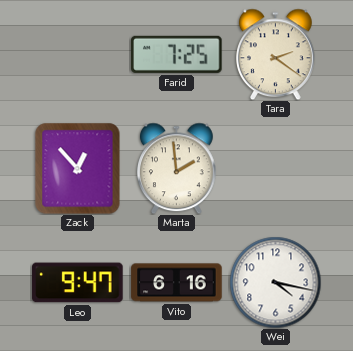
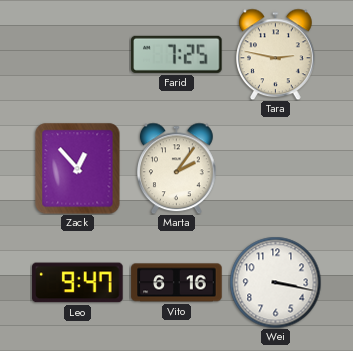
Tara: 2:21 -> 2:47 (276, 54)
Marta: 1:59 -> 2:06 (177, 168)
Wei: 4:17 -> 3:17 (275, 282)
